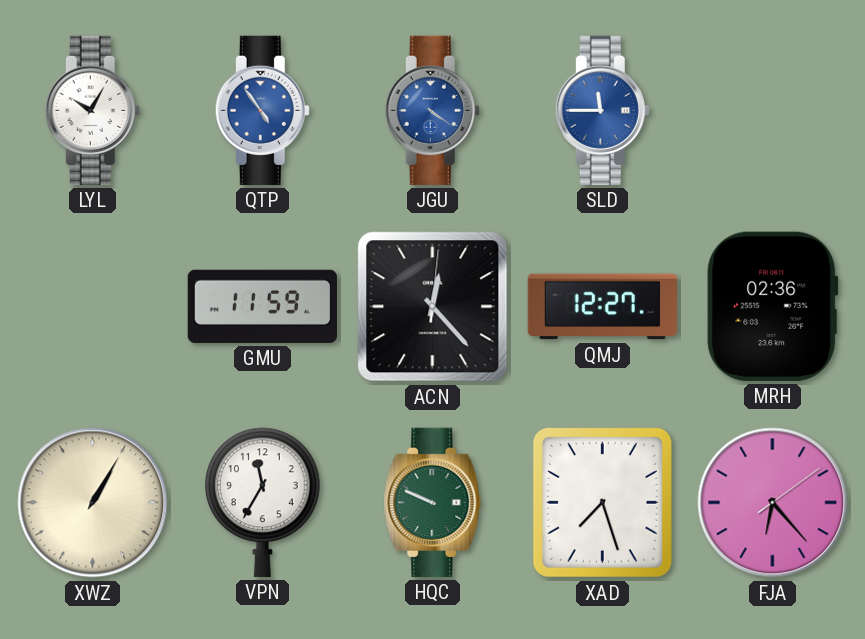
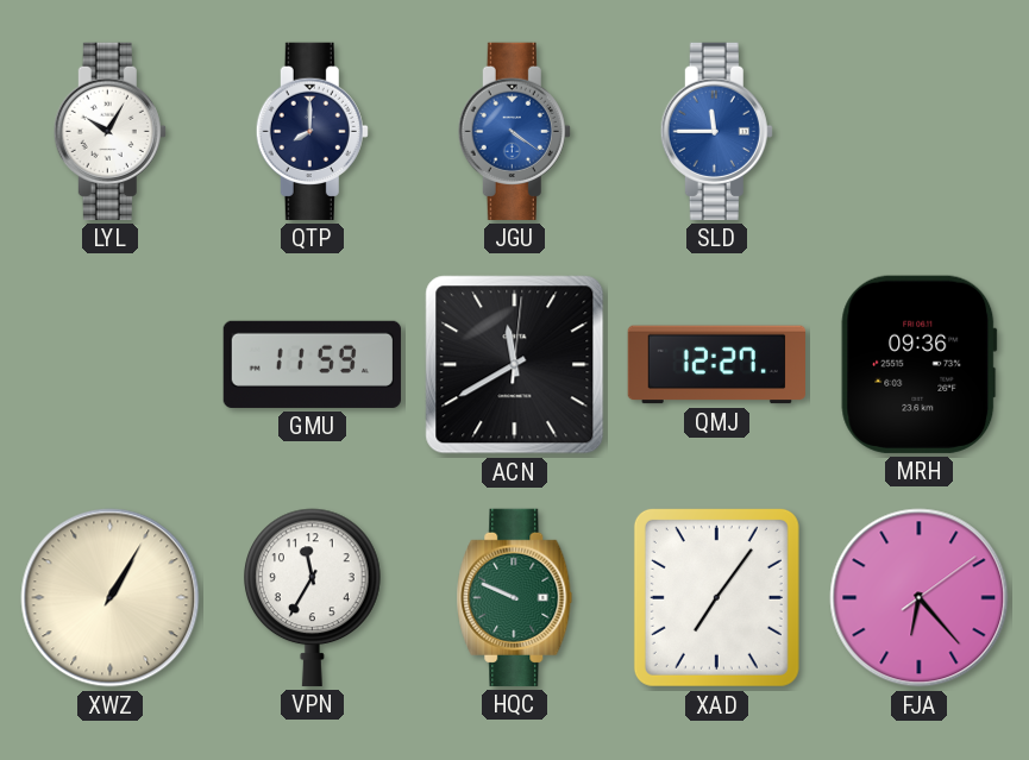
QTP: 4:54 -> 8:00 (312, 131)
QTP dial: blue -> navy (312, 131)
ACN: 12:23 -> 11:40 (515, 365)
MRH: 02:36 -> 09:36 (920, 364)
XAD: 7:27 -> 7:06 (716, 597)
